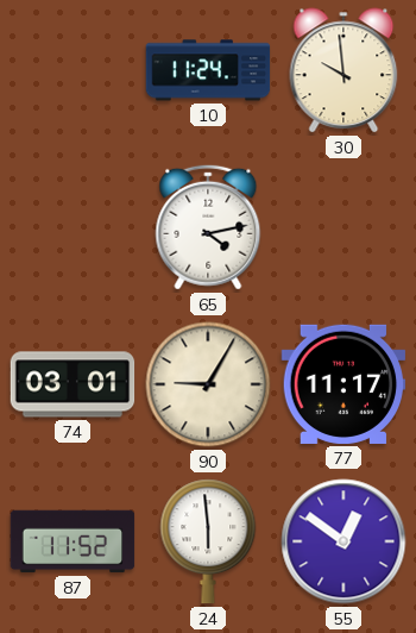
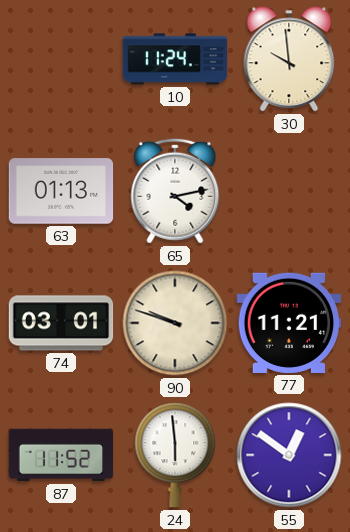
63: none -> 01:13 (61, 191)
90: 9:05 -> 9:48 (175, 323)
77: 11:17 -> 11:21 (289, 323)
